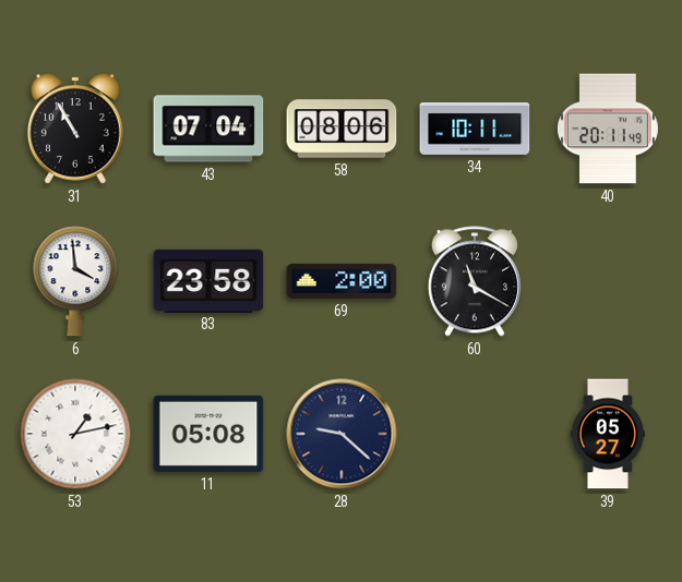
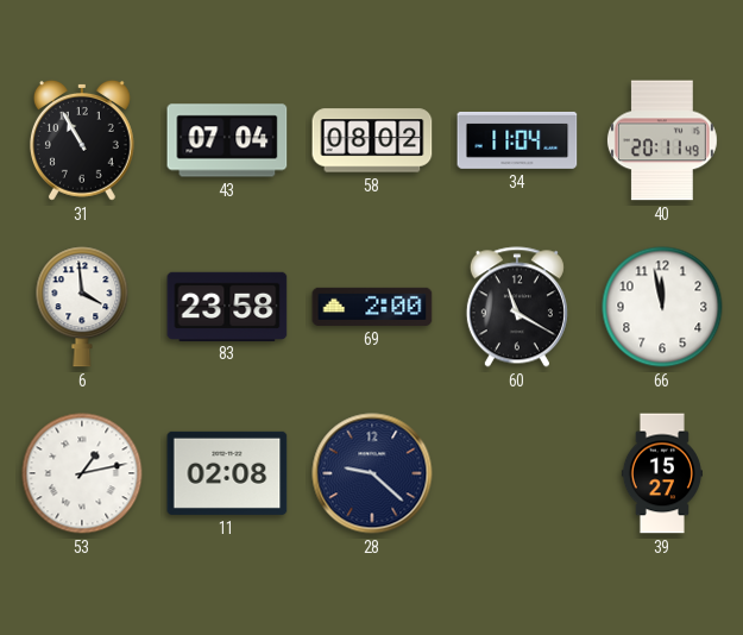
58: 08:06 -> 08:02 (372, 140)
34: 10:11 -> 11:04 (517, 140)
66: none -> 11:58 (662, 307)
11: 05:08 -> 02:08 (227, 473)
39: 05:27 -> 15:27 (662, 473)
